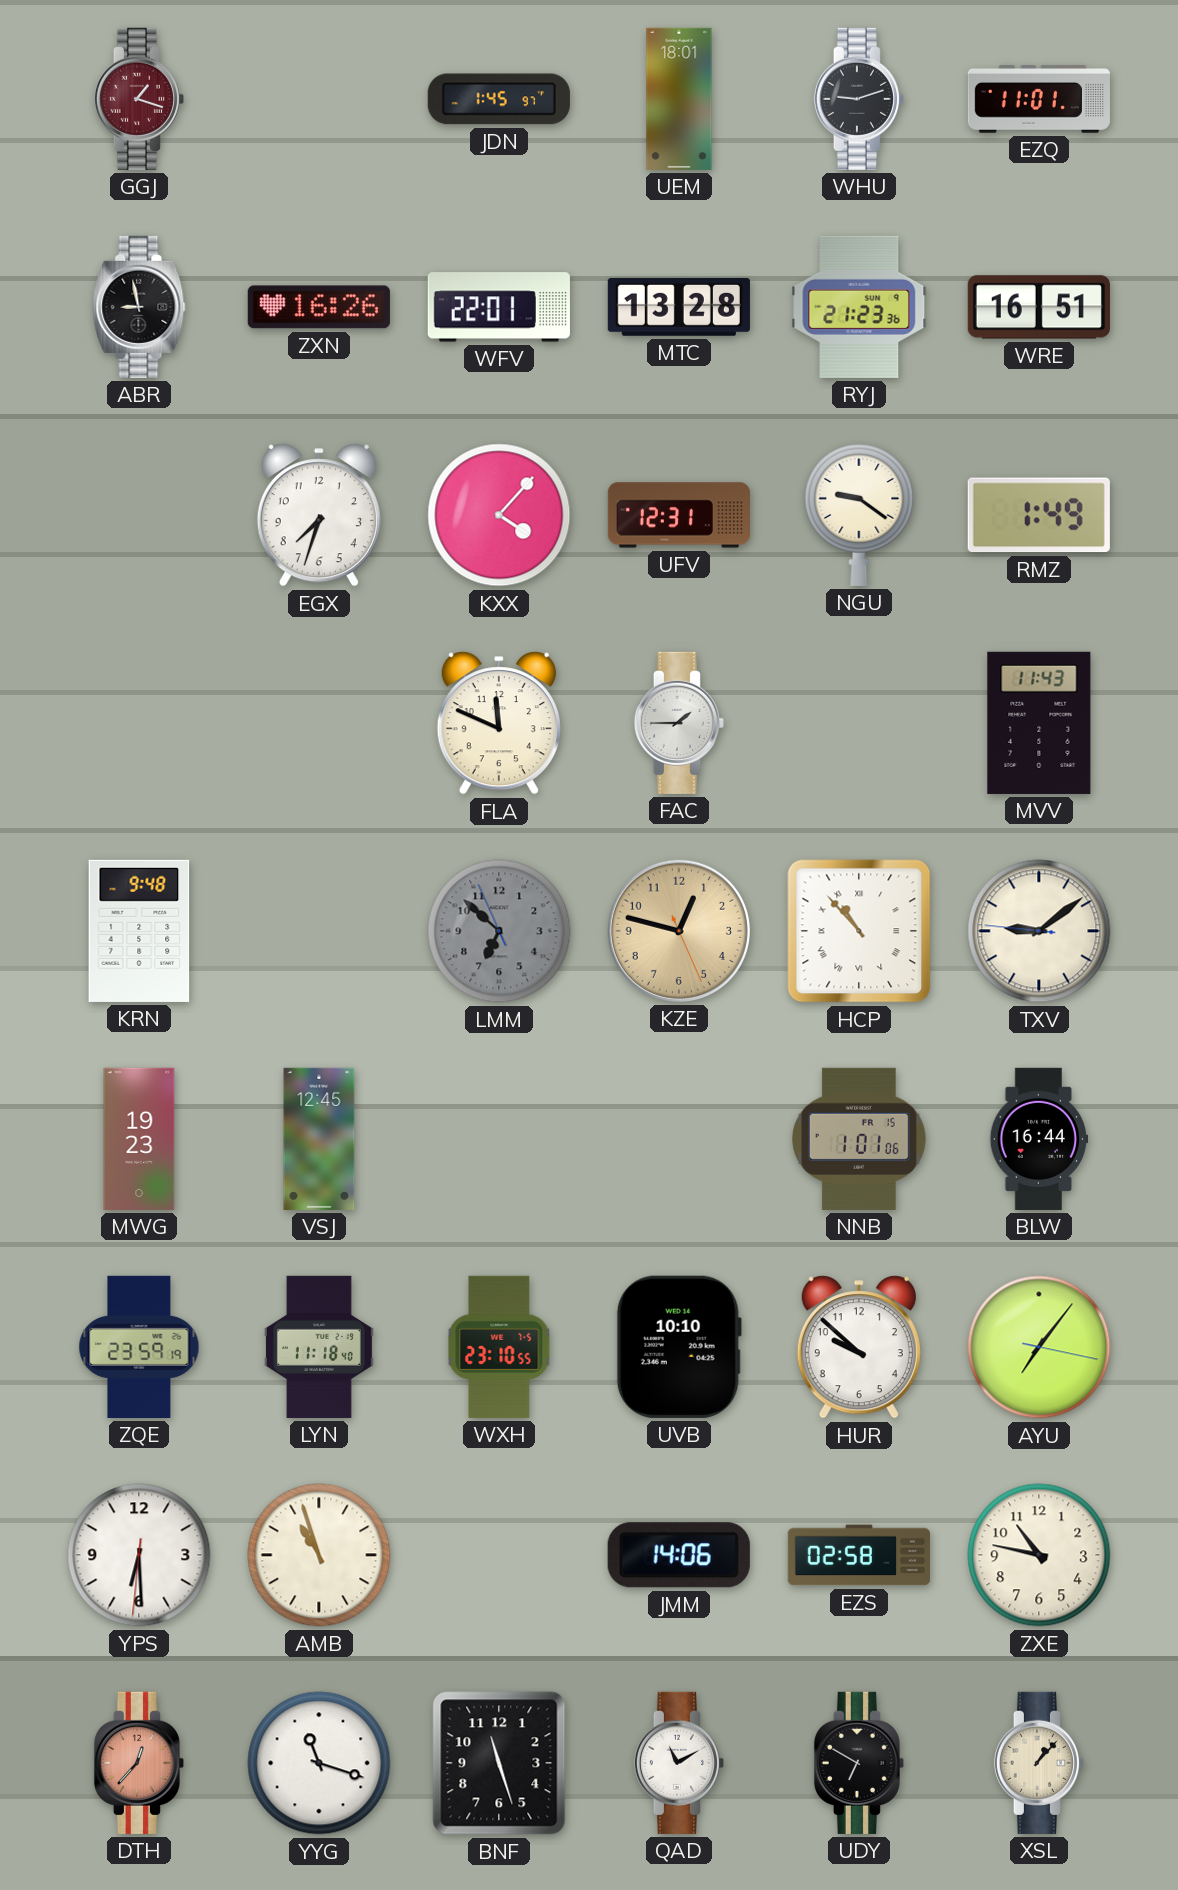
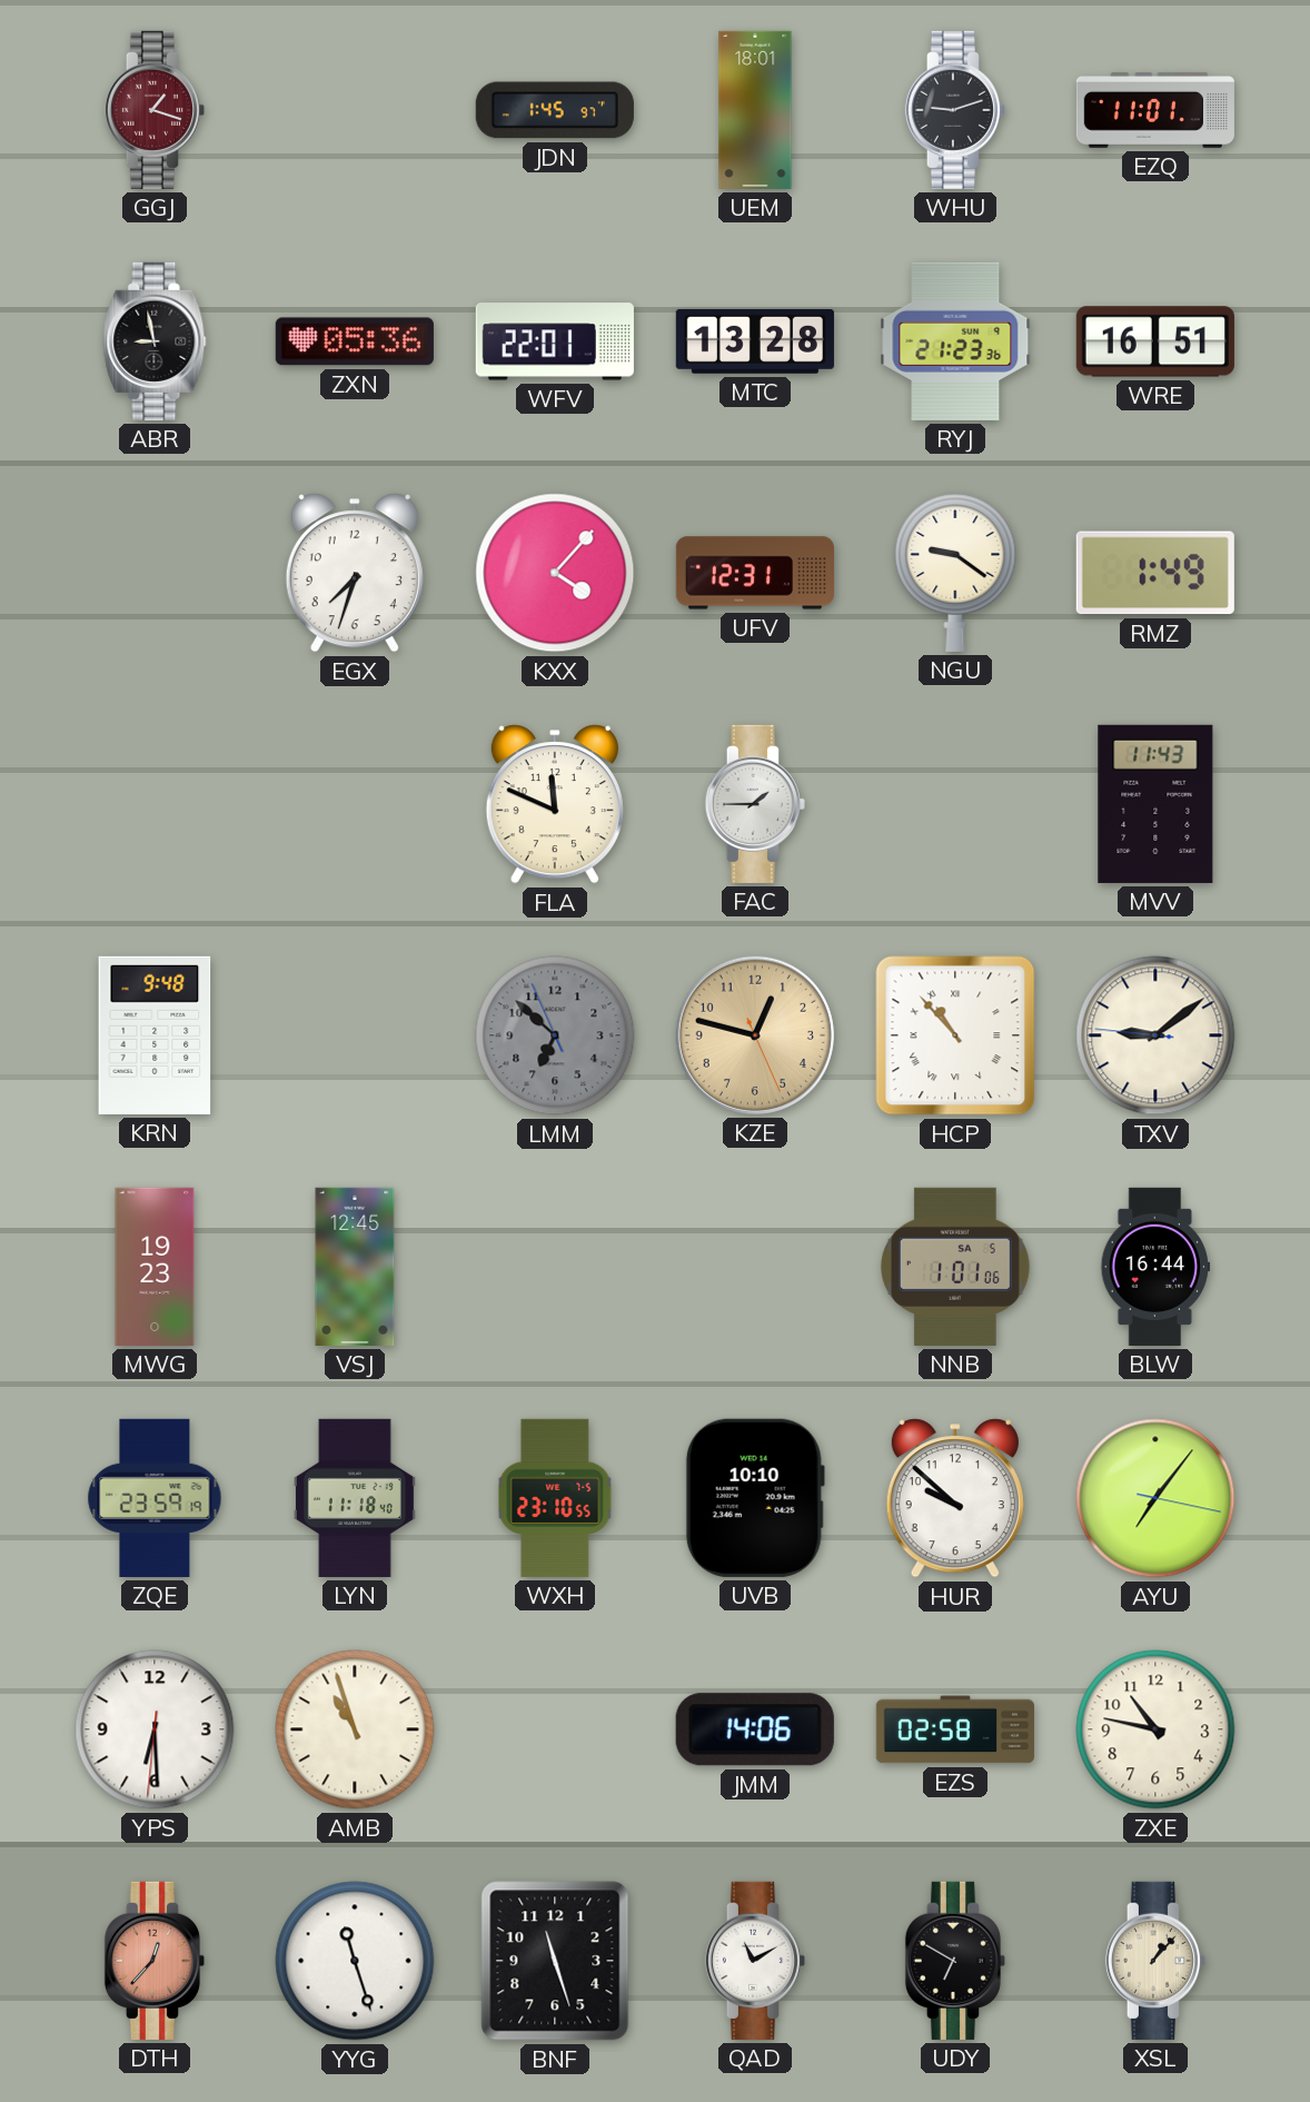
ZXN: 16:26 -> 05:36 (355, 341)
NNB date: FR 15 -> SA 5 (955, 1267)
YYG: 11:18 -> 11:27 (355, 1961)
